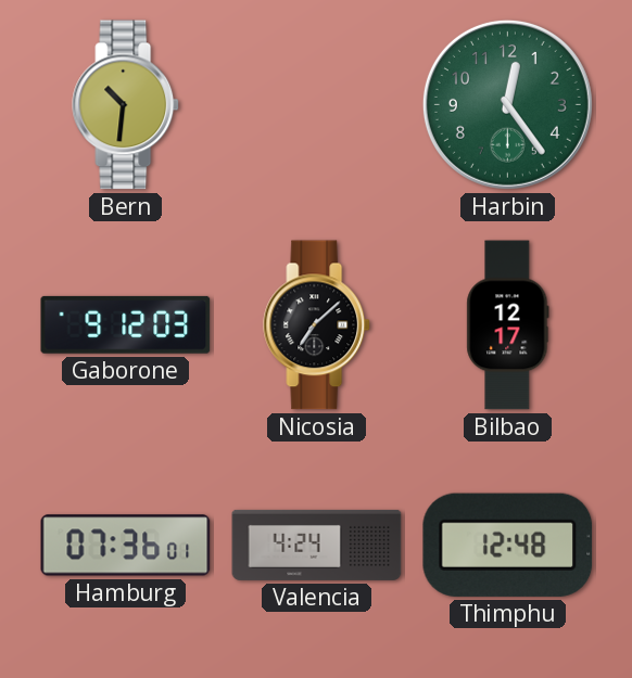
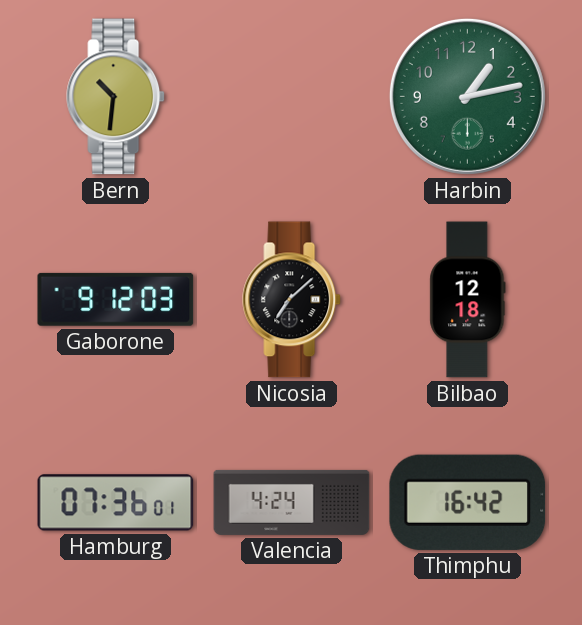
Harbin: 12:24 -> 1:13 (467, 96)
Bilbao: 12:17 -> 12:18 (468, 300)
Thimphu: 12:48 -> 16:42 (468, 502)
